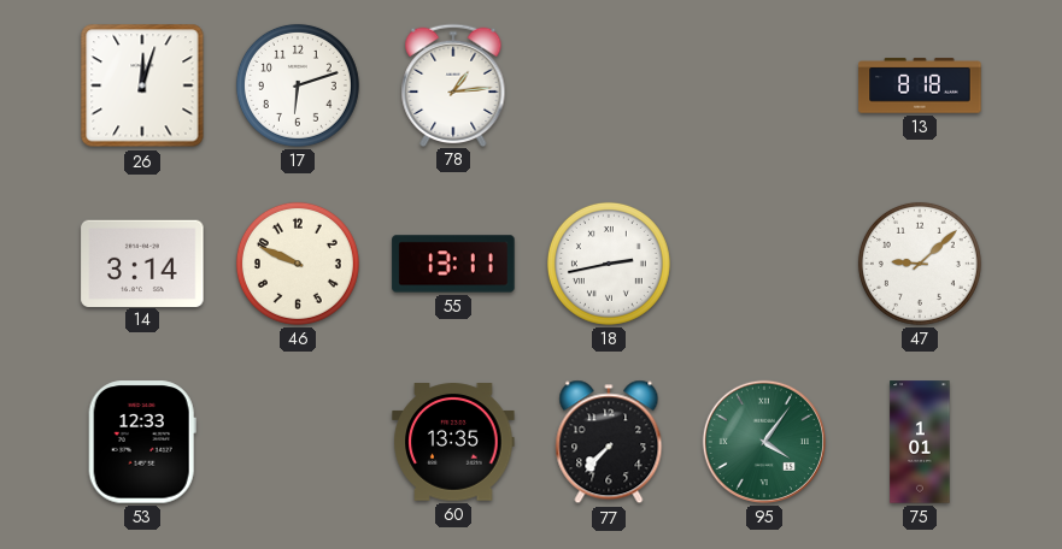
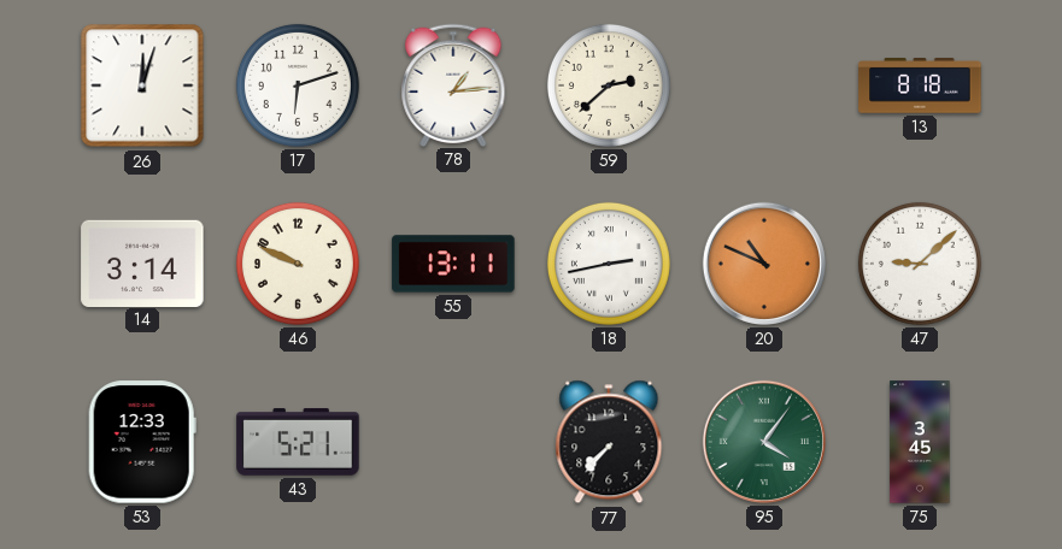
59: none -> 2:38 (609, 85)
20: none -> 10:49 (764, 264)
43: none -> 5:21 (298, 442)
60: 13:35 -> none (453, 442)
75: 1:01 -> 3:45 (920, 442)
